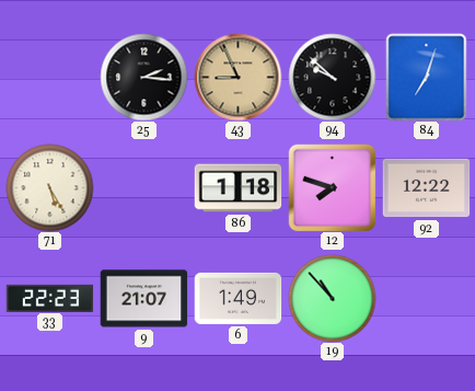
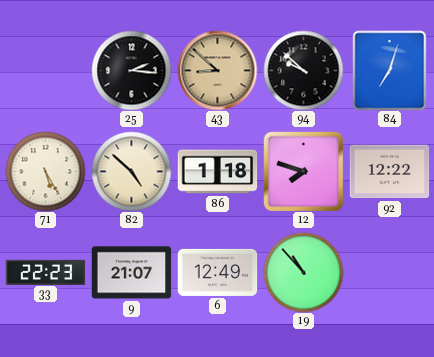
43: 8:56 -> 8:52 (217, 70)
82: none -> 4:52 (131, 171)
6: 1:49 -> 12:49 (217, 272)
